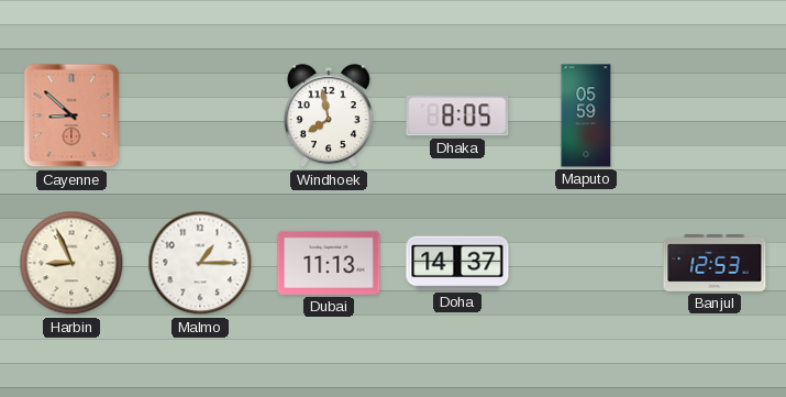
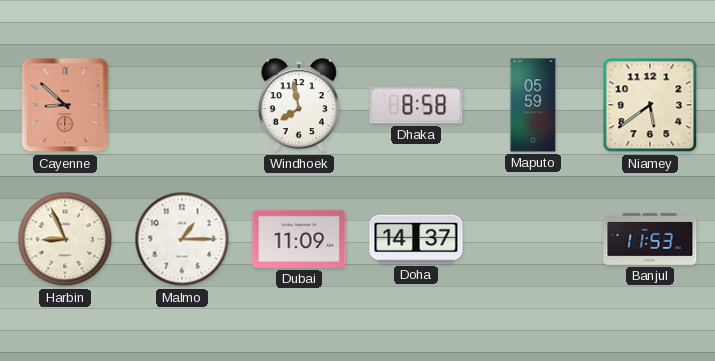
Dhaka: 8:05 -> 8:58 (416, 105)
Niamey: none -> 5:39 (650, 105)
Dubai: 11:13 -> 11:09 (299, 239)
Banjul: 12:53 -> 11:53 (650, 239)
